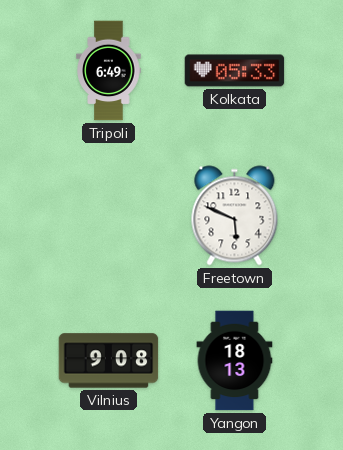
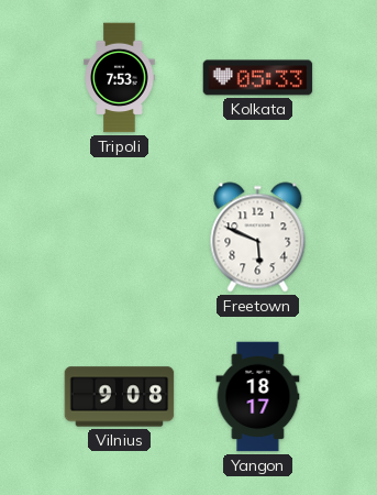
Tripoli: 6:49 -> 7:53 (120, 78)
Yangon: 18:13 -> 18:17 (258, 397)
